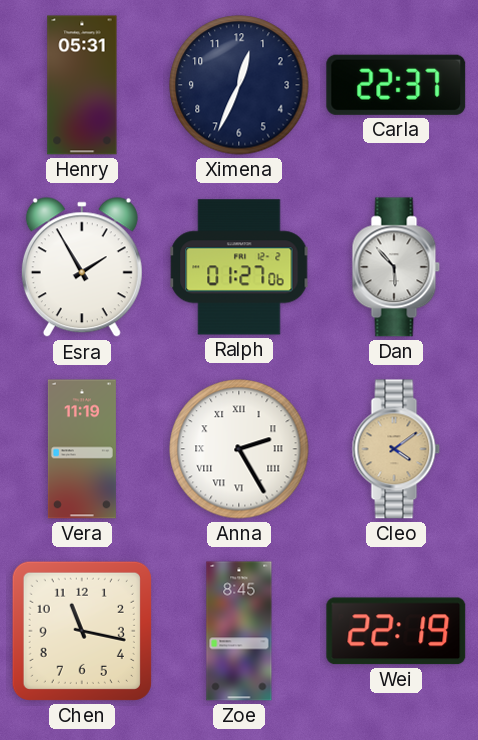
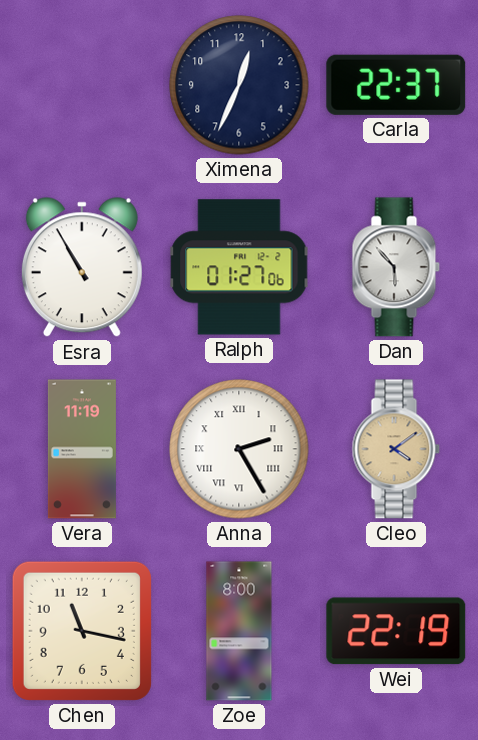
Henry: 05:31 -> none (82, 85)
Esra: 1:55 -> 10:55 (82, 268)
Zoe: 8:45 -> 8:00 (239, 631)
